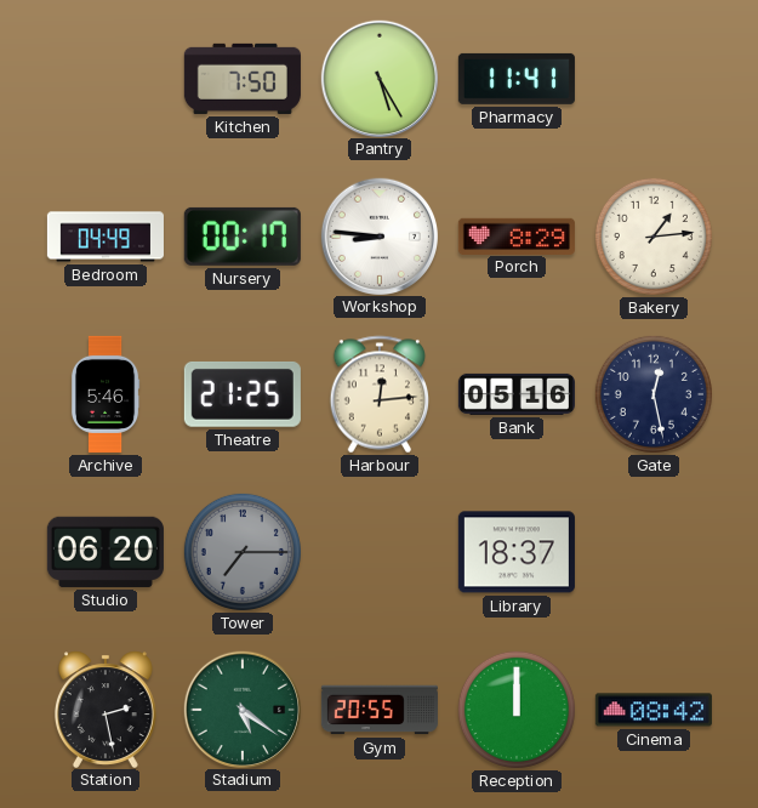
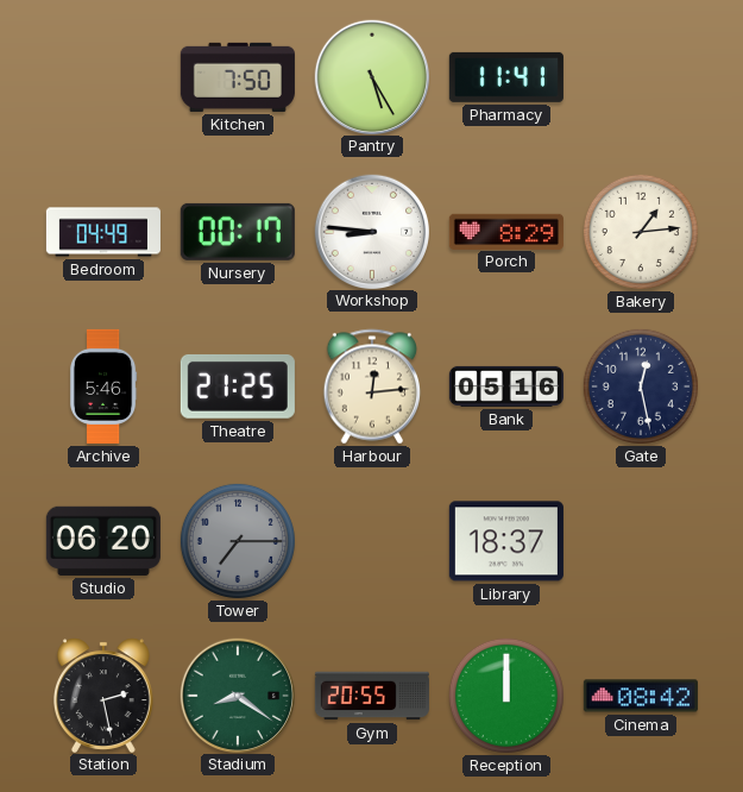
Stadium: 5:21 -> 8:21 (237, 694)
